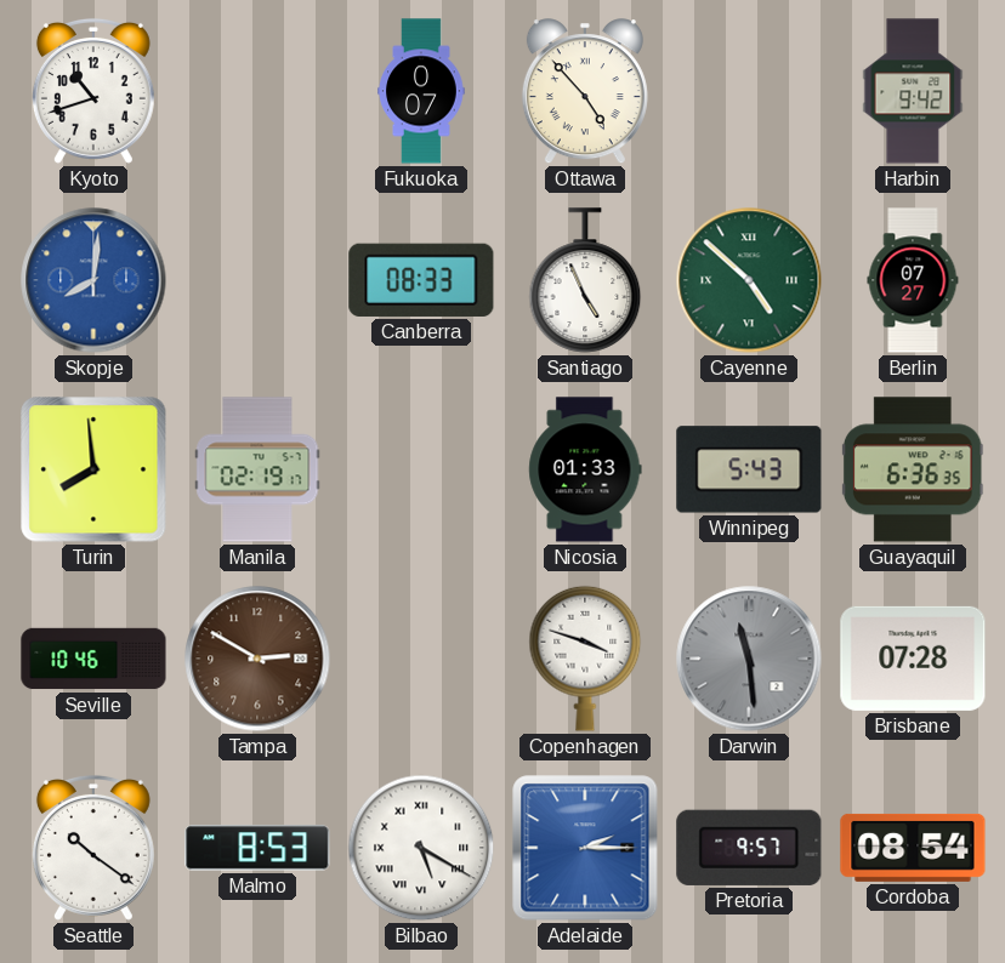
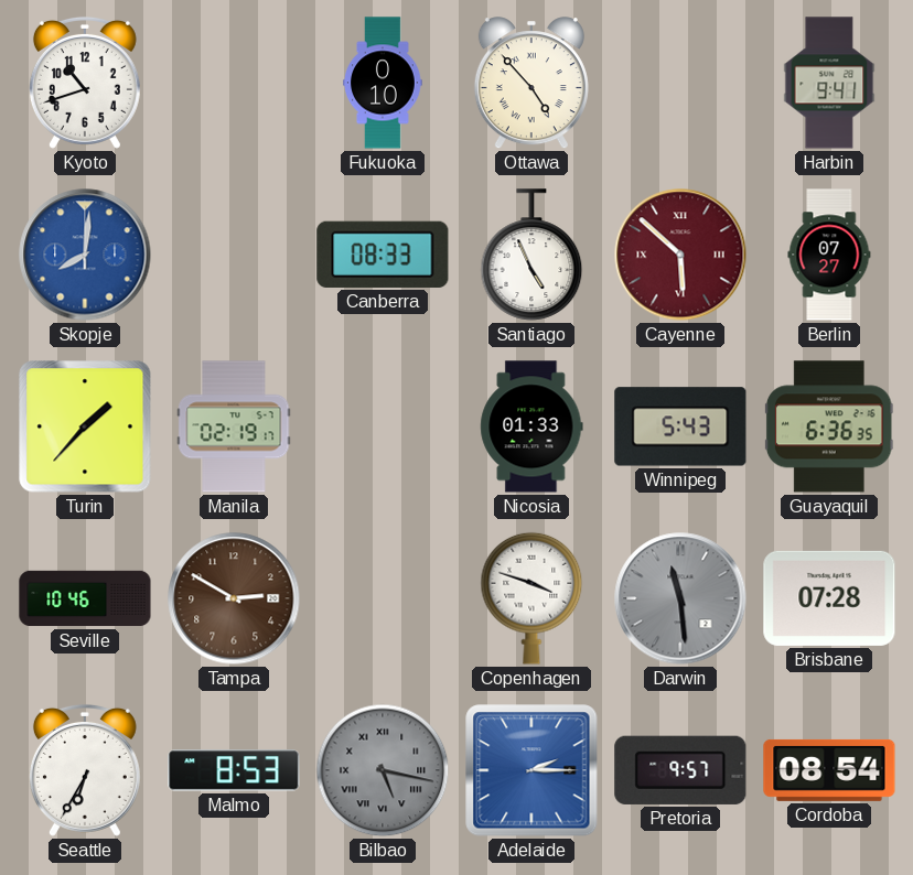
Fukuoka: 0:07 -> 0:10 (383, 83)
Harbin: 9:42 -> 9:41 (829, 83)
Cayenne: 4:52 -> 5:52 (680, 255)
Cayenne dial: green -> burgundy (680, 255)
Turin: 7:59 -> 1:37 (85, 426)
Seattle: 10:21 -> 6:35 (85, 770)
Bilbao: 5:20 -> 5:17 (383, 770)
Bilbao dial: white -> grey (383, 770)
